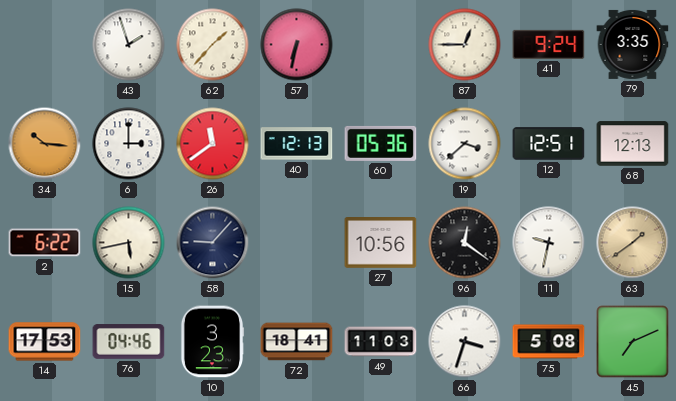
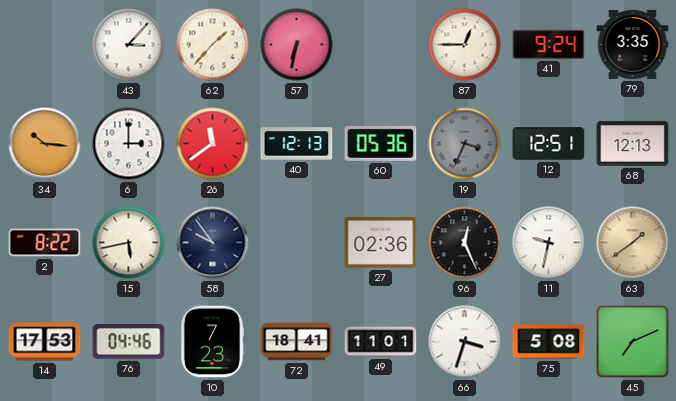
43: 1:57 -> 3:07 (129, 45)
19: 3:38 -> 3:34 (465, 144)
19 dial: white -> grey (465, 144)
2: 6:22 -> 8:22 (45, 243)
58: 9:07 -> 9:54 (213, 243)
27: 10:56 -> 02:36 (381, 243)
96: 12:21 -> 12:26 (465, 243)
10: 3:23 -> 7:23 (212, 342)
49: 11:03 -> 11:01 (381, 342)
